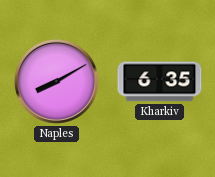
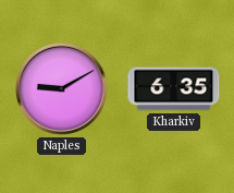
Naples: 8:10 -> 9:10 (61, 88)
